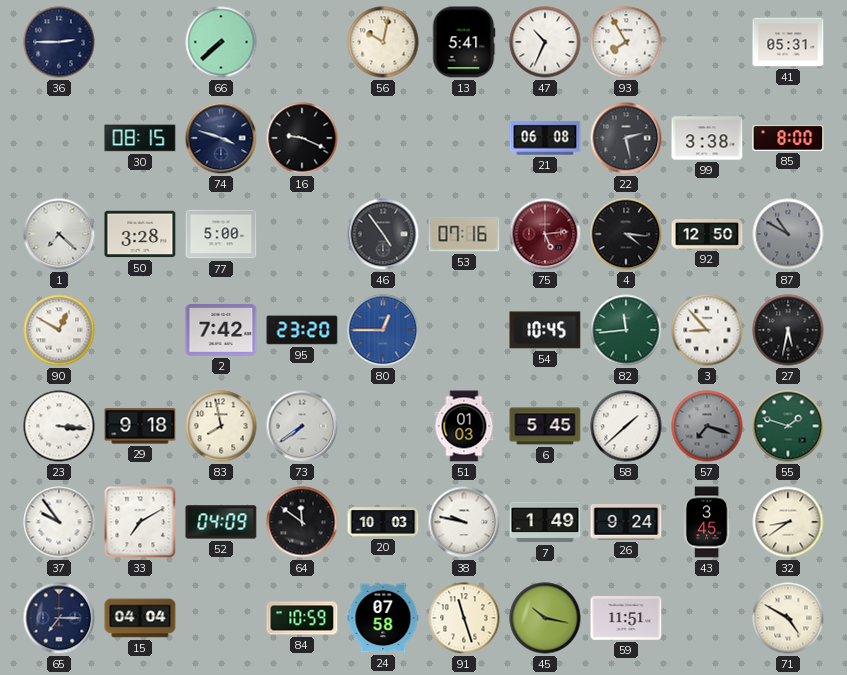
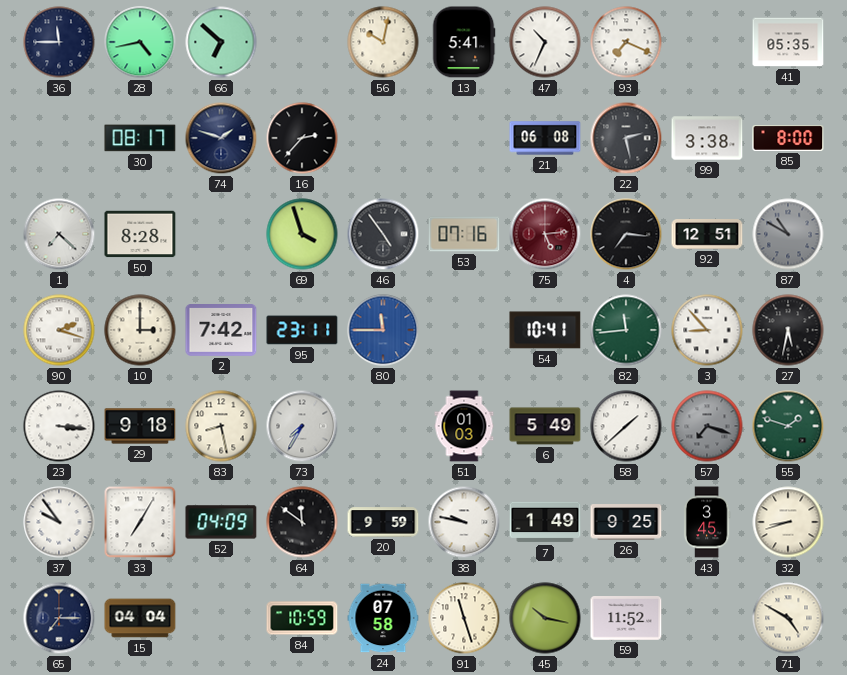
36: 2:45 -> 11:45 (59, 42)
28: none -> 4:43 (140, 42)
66: 7:38 -> 6:52 (221, 42)
93: 7:55 -> 7:19 (626, 42)
41: 05:31 -> 05:35 (788, 42)
30: 08:15 -> 08:17 (140, 138)
74: 3:48 -> 1:48 (221, 138)
16: 9:19 -> 2:37 (302, 138)
50: 3:28 -> 8:28 (140, 234)
77: 5:00 -> none (221, 234)
69: none -> 3:57 (302, 234)
4: 4:16 -> 7:16 (626, 234)
92: 12:50 -> 12:51 (707, 234)
90: 12:50 -> 2:18 (59, 330)
10: none -> 3:00 (140, 330)
95: 23:20 -> 23:11 (302, 330)
80: 12:45 -> 11:45 (383, 330)
54: 10:45 -> 10:41 (545, 330)
83: 7:58 -> 8:28 (221, 426)
73: 7:39 -> 7:35 (302, 426)
6: 5:45 -> 5:49 (545, 426)
33: 7:10 -> 7:05 (140, 522)
20: 10:03 -> 9:59 (383, 522)
26: 9:24 -> 9:25 (626, 522)
32: 8:39 -> 8:42 (788, 522)
59: 11:51 -> 11:52 (626, 618)
